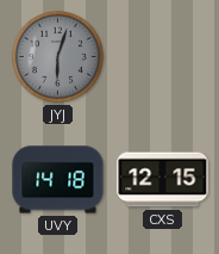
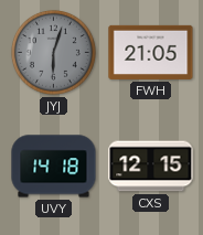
FWH: none -> 21:05 (151, 52)
